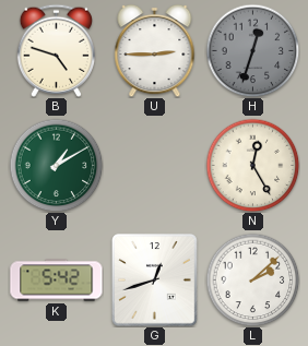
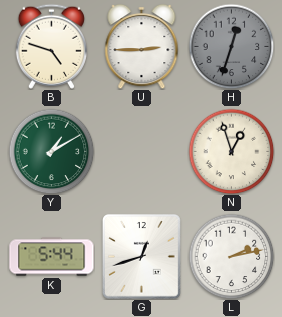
N: 12:25 -> 12:57 (231, 151)
K: 5:42 -> 5:44 (52, 257)
L: 2:08 -> 2:13 (231, 256)
